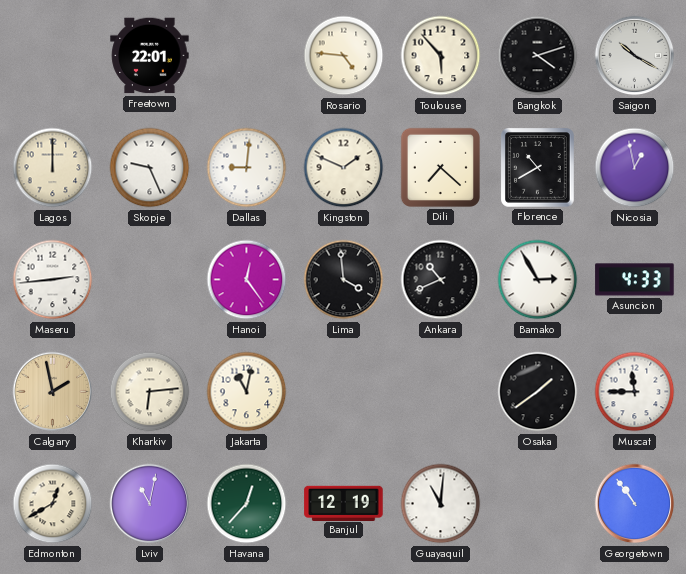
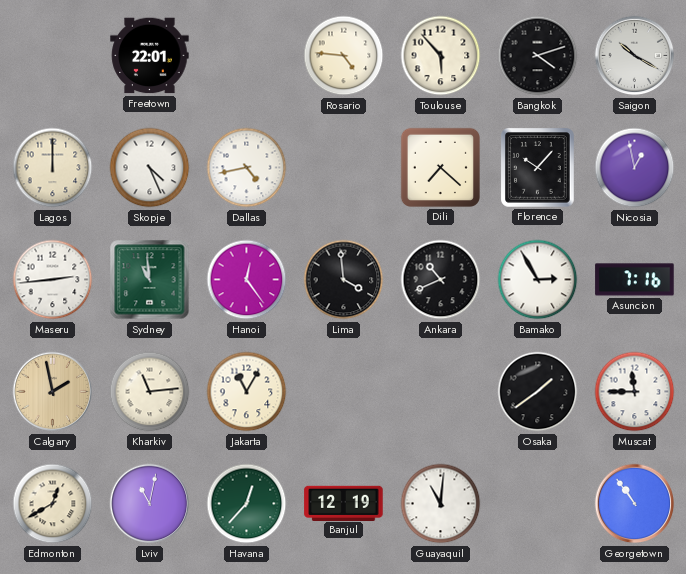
Skopje: 9:26 -> 4:26 (150, 168)
Dallas: 9:01 -> 4:43 (247, 168)
Kingston: 1:49 -> none (344, 168)
Florence: 10:40 -> 10:07 (538, 168)
Sydney: none -> 10:59 (150, 280)
Asuncion: 4:33 -> 7:16 (635, 280)
Kharkiv: 6:14 -> 11:14 (150, 392)
Jakarta: 11:02 -> 11:05 (247, 392)
